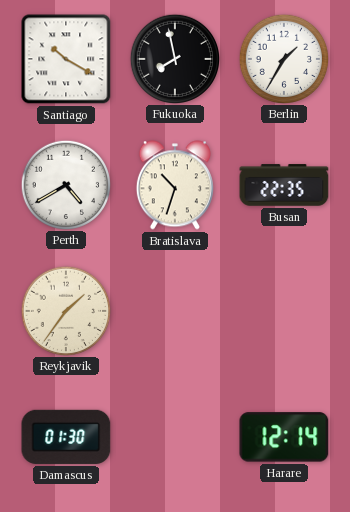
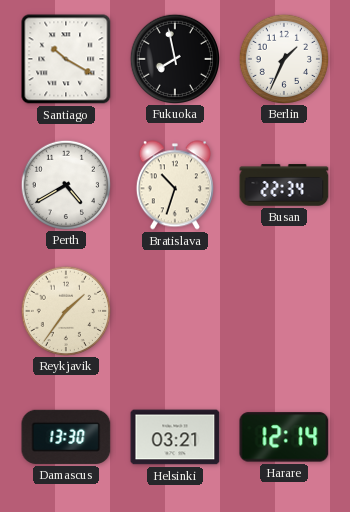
Berlin: 1:35 -> 1:34 (283, 58)
Busan: 22:35 -> 22:34 (284, 185)
Damascus: 01:30 -> 13:30 (66, 437)
Helsinki: none -> 03:21 (175, 437)
